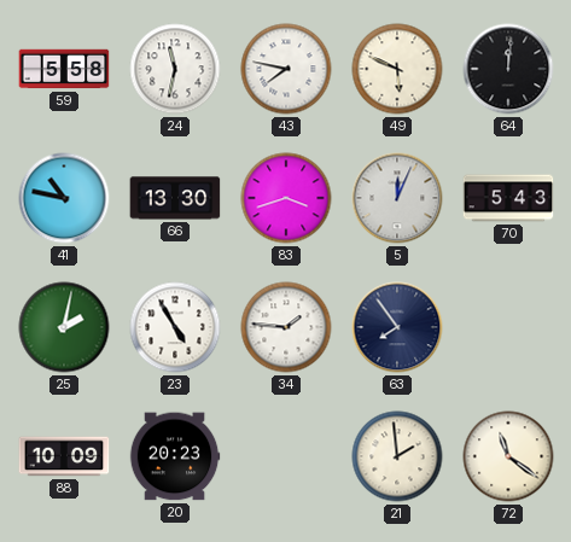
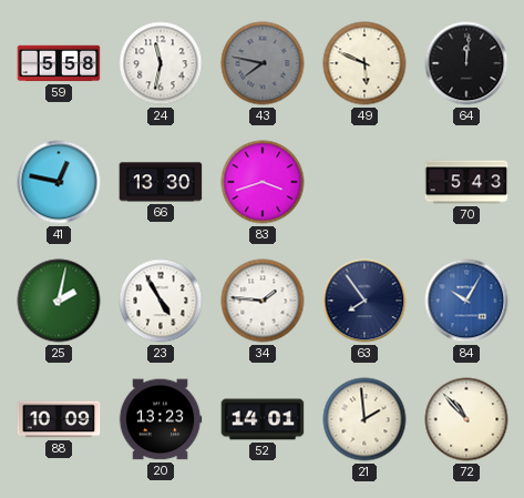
43 dial: white -> grey (263, 63)
41: 10:47 -> 12:47 (59, 182)
5: 12:04 -> none (397, 198)
84: none -> 10:05 (466, 301)
20: 20:23 -> 13:23 (161, 419)
52: none -> 14:01 (263, 419)
72: 11:21 -> 10:53 (466, 419)
